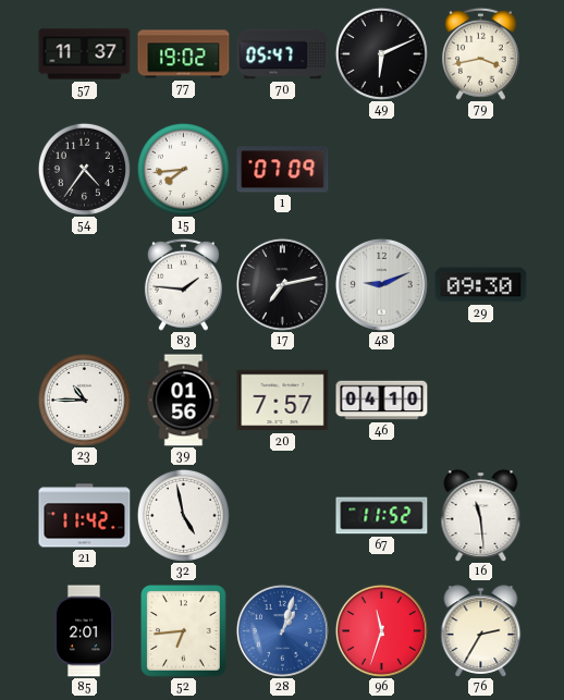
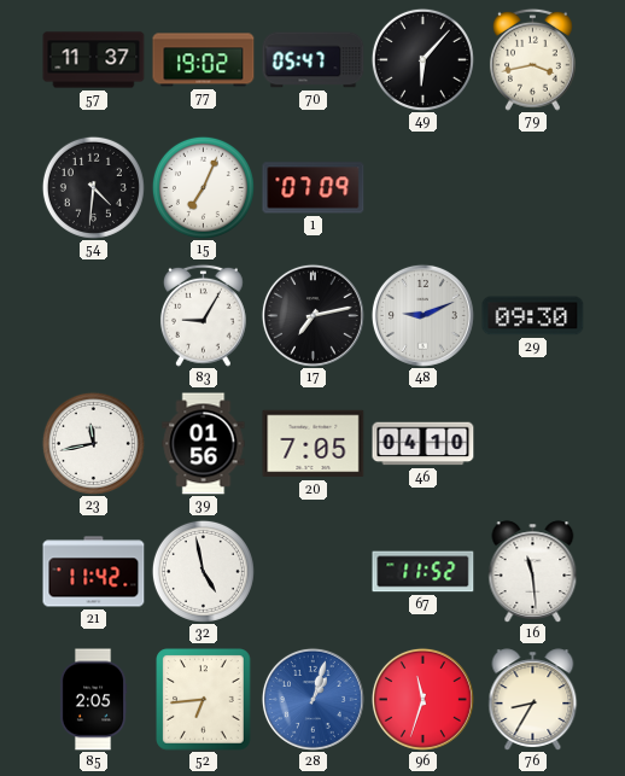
49: 6:11 -> 6:07 (422, 59)
54: 4:36 -> 4:31 (93, 187)
15: 7:44 -> 7:04 (203, 187)
83: 1:46 -> 9:05 (204, 315)
23: 10:45 -> 11:43 (93, 443)
20: 7:57 -> 7:05 (314, 444)
85: 2:01 -> 2:05 (93, 700)
76: 2:35 -> 8:35 (533, 700)
